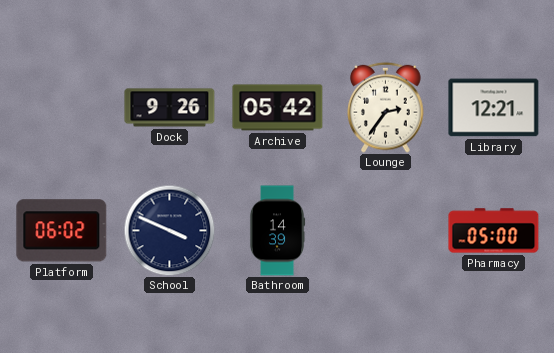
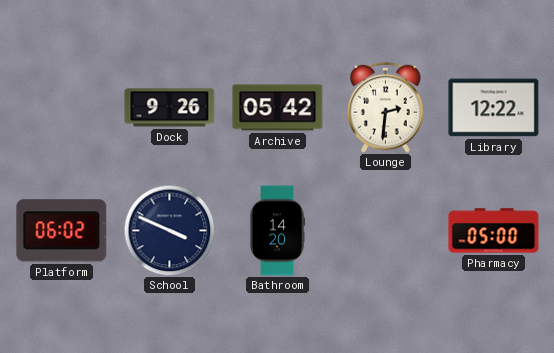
Lounge: 2:36 -> 2:31 (386, 107)
Library: 12:21 -> 12:22 (494, 108)
Bathroom: 14:39 -> 14:20 (277, 231)
